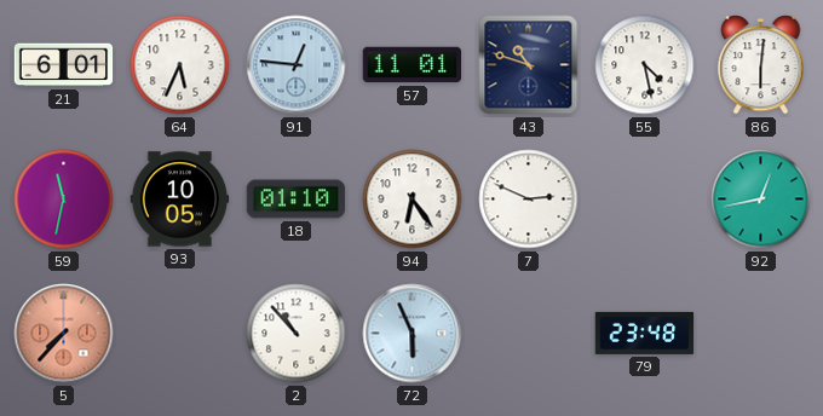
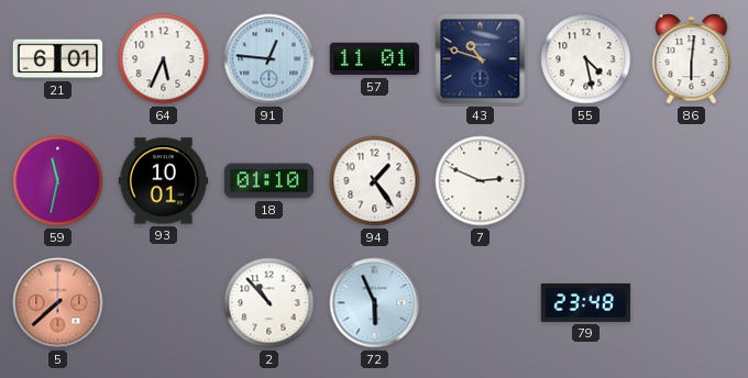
93: 10:05 -> 10:01 (164, 181)
94: 6:24 -> 1:24 (375, 181)
92: 12:43 -> none (761, 200)
5: 7:37 -> 7:38 (58, 303)
